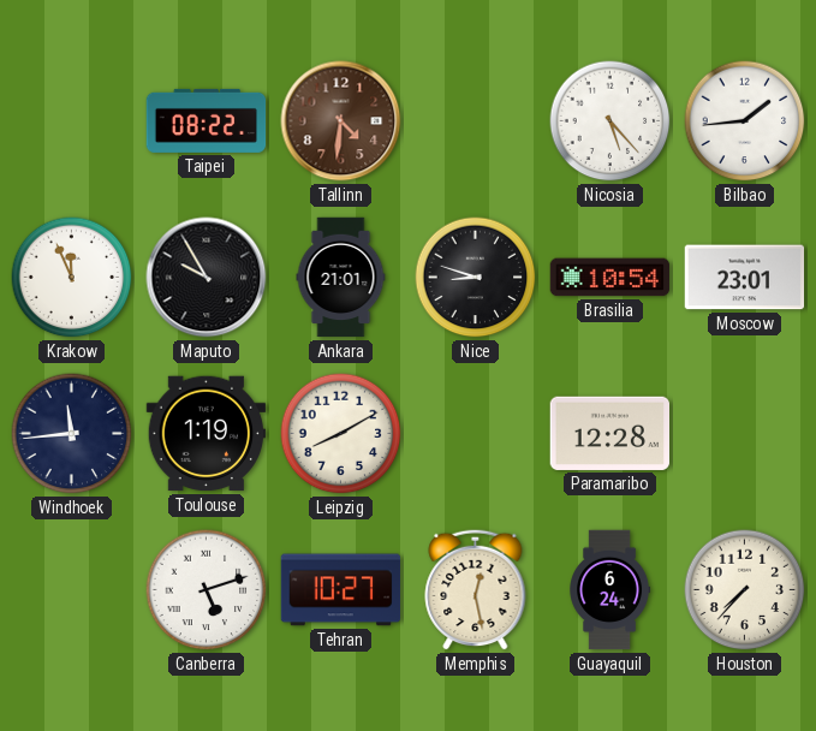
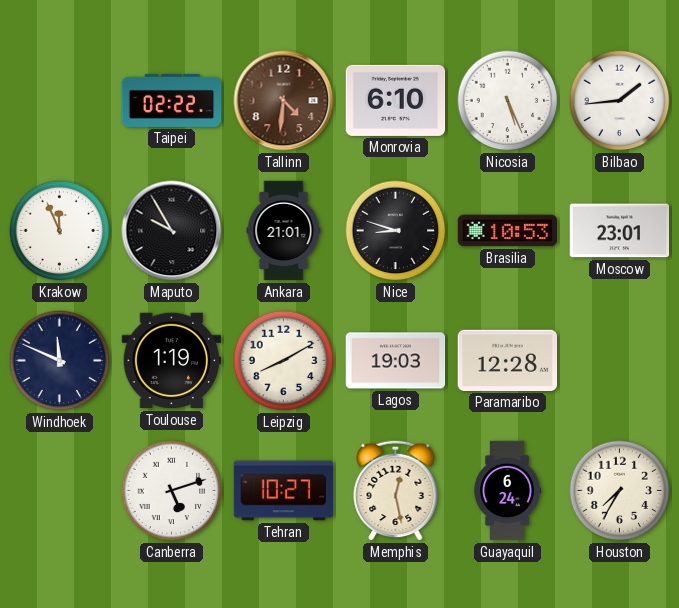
Taipei: 08:22 -> 02:22 (172, 100)
Monrovia: none -> 6:10 (396, 100)
Nicosia: 5:23 -> 5:26 (508, 101)
Brasilia: 10:54 -> 10:53 (508, 231)
Windhoek: 11:44 -> 11:49 (60, 361)
Lagos: none -> 19:03 (396, 361)
Houston: 7:37 -> 7:35 (620, 491)
